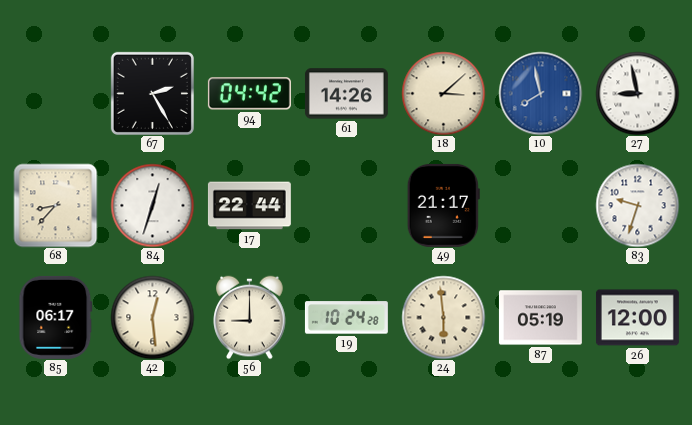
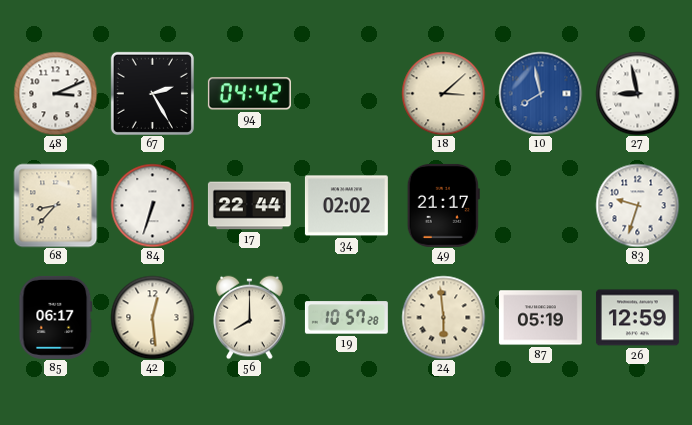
48: none -> 3:11 (55, 93)
61: 14:26 -> none (346, 94)
84: 12:33 -> 6:33 (152, 205)
34: none -> 02:02 (346, 206)
56: 9:00 -> 8:00 (250, 317)
19: 10:24 -> 10:57 (346, 318)
26: 12:00 -> 12:59 (637, 318)
